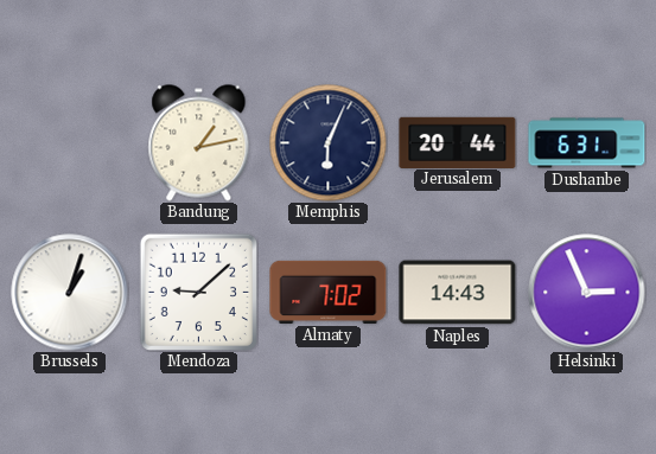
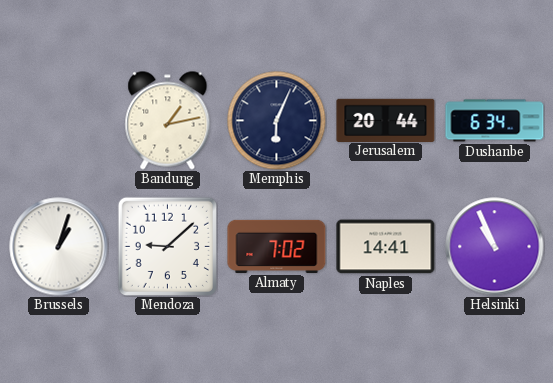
Dushanbe: 6:31 -> 6:34 (495, 121)
Naples: 14:43 -> 14:41 (386, 247)
Helsinki: 2:56 -> 10:56 (495, 247)
